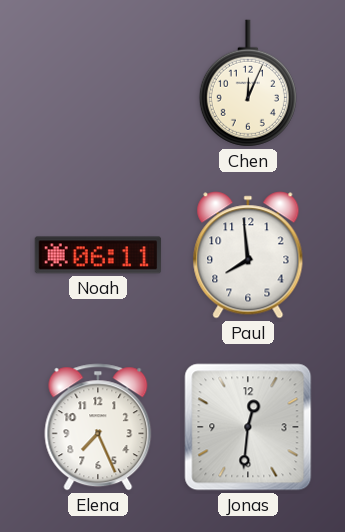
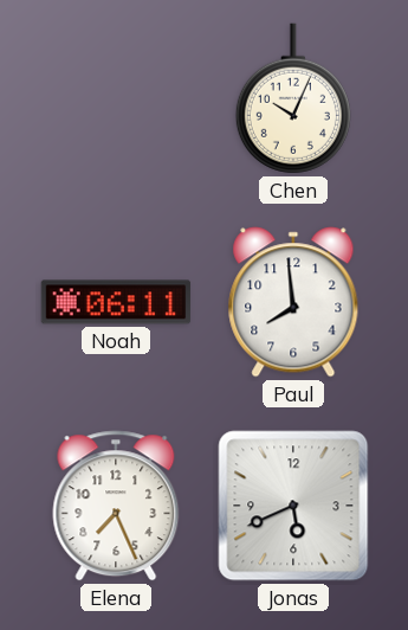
Chen: 12:04 -> 10:04 (293, 98)
Jonas: 12:31 -> 5:41 (293, 506)
